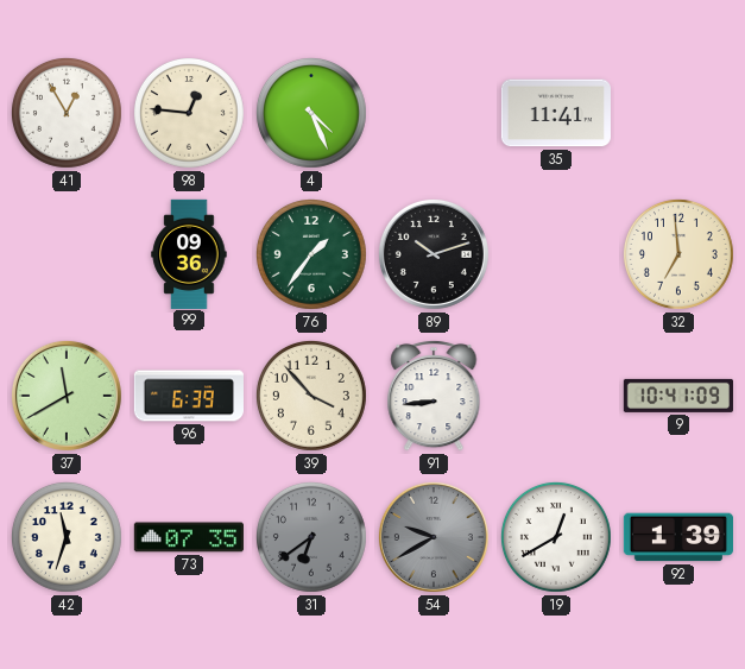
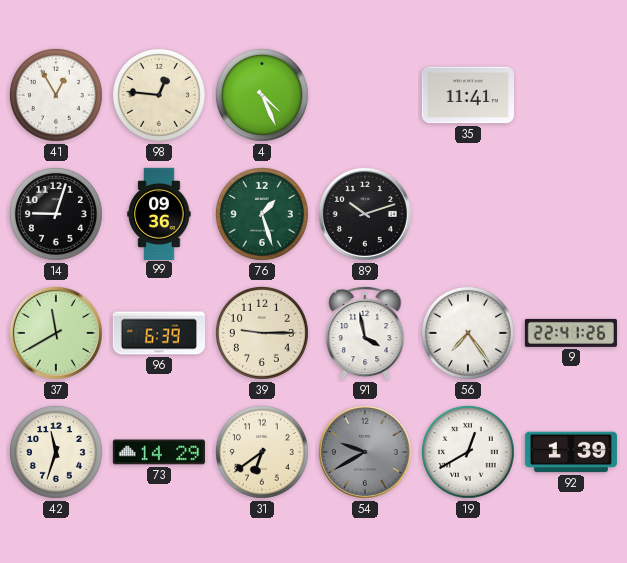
14: none -> 9:03 (56, 214)
76: 1:36 -> 1:27 (262, 214)
32: 6:59 -> none (678, 254)
39: 3:53 -> 9:15 (262, 333)
91: 8:44 -> 3:58 (365, 333)
56: none -> 7:24 (468, 333)
9: 10:41 -> 22:41 (571, 333)
73: 07:35 -> 14:29 (159, 452)
31 dial: grey -> cream (262, 452)
